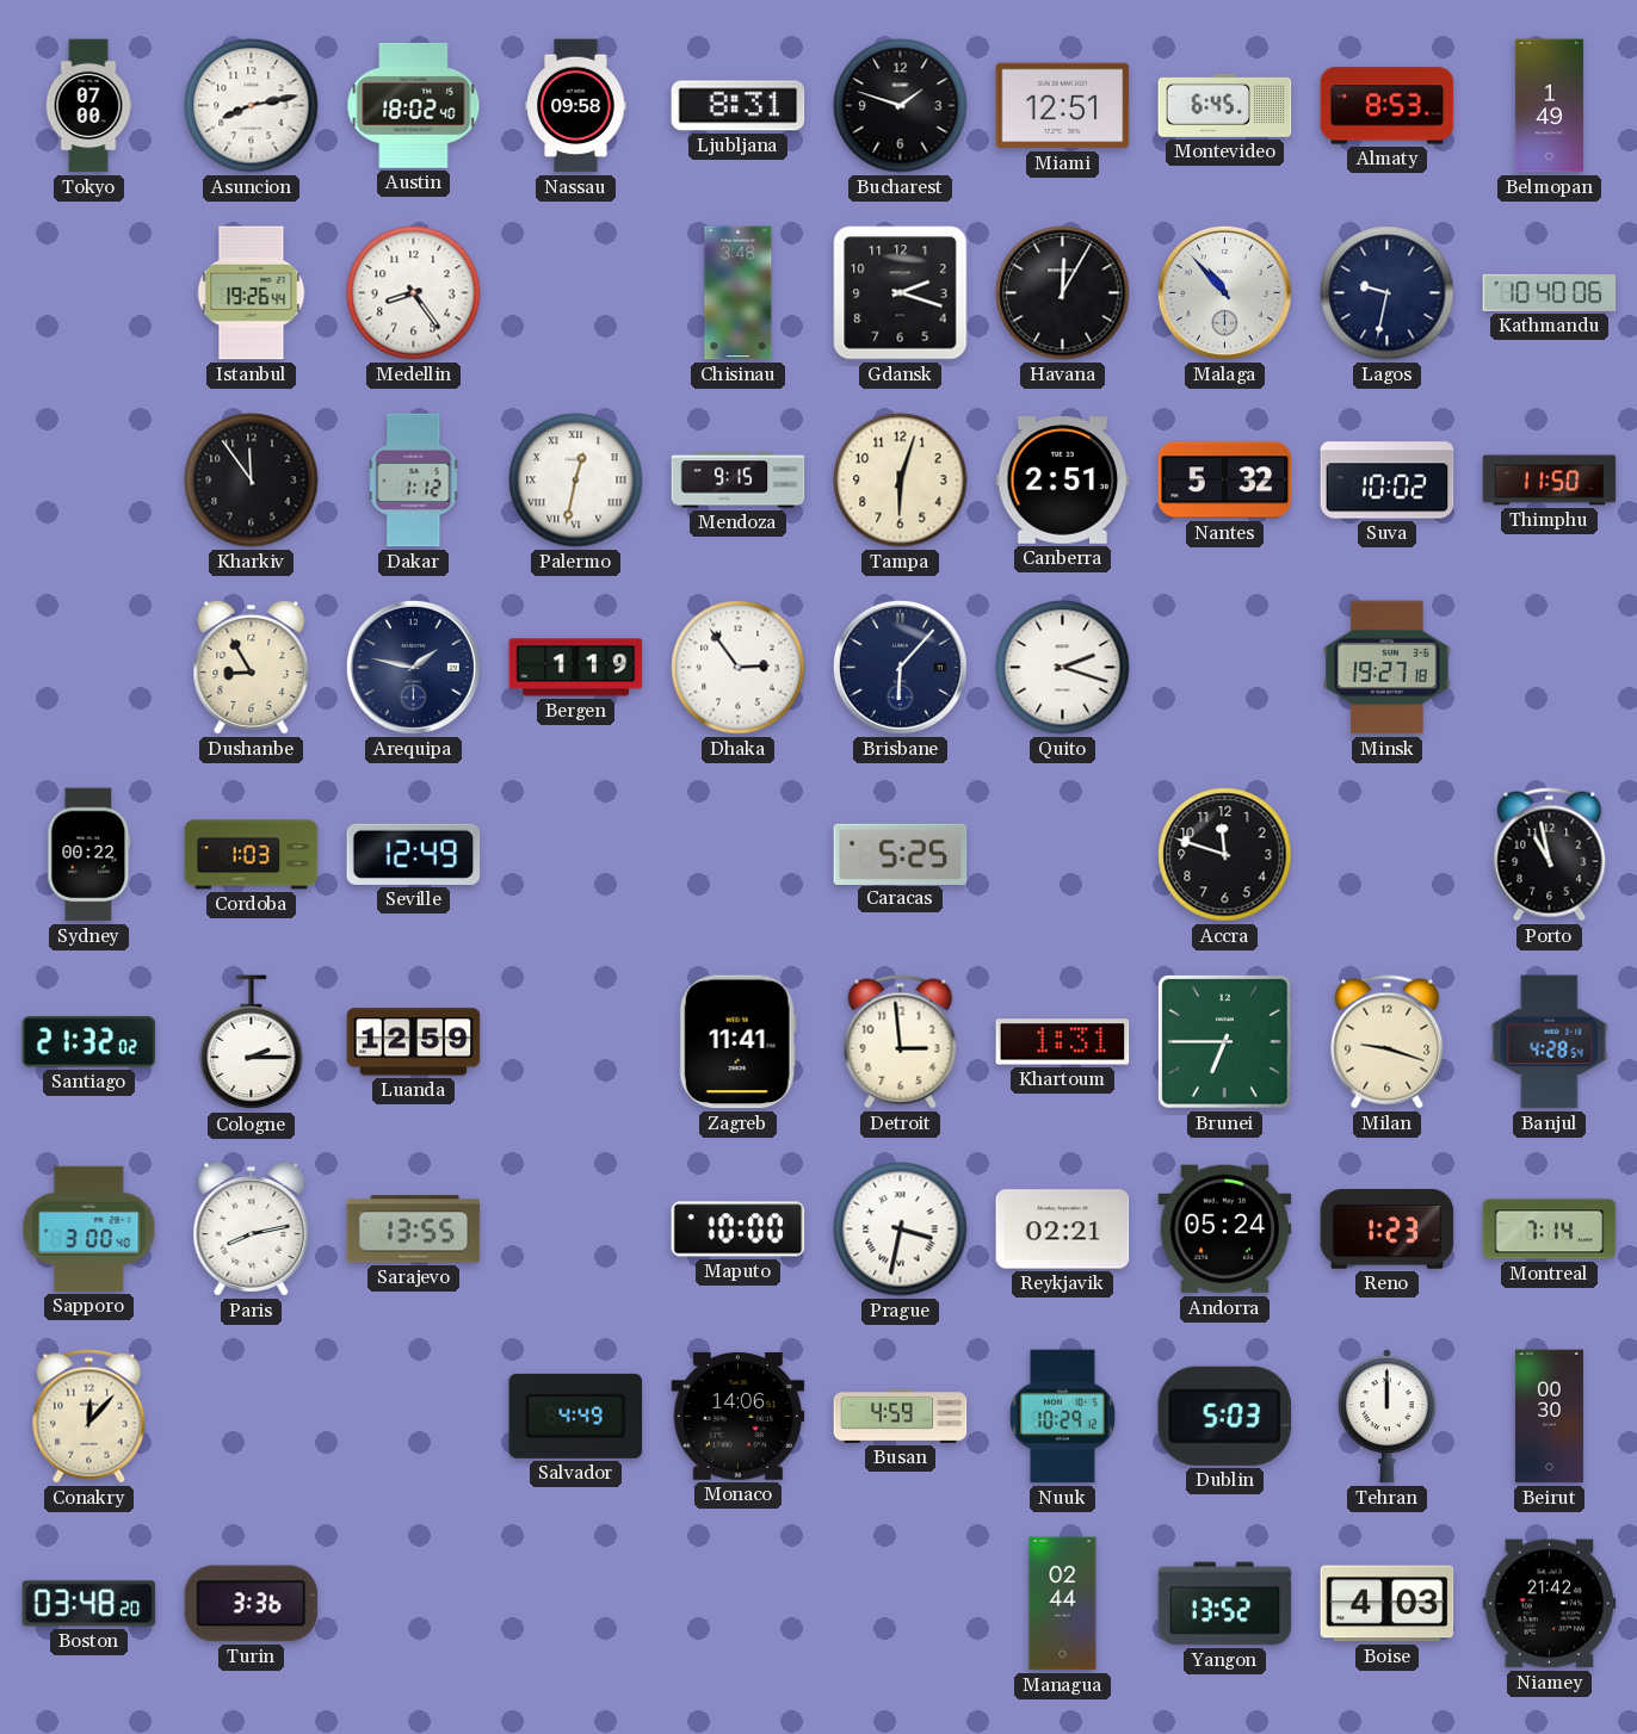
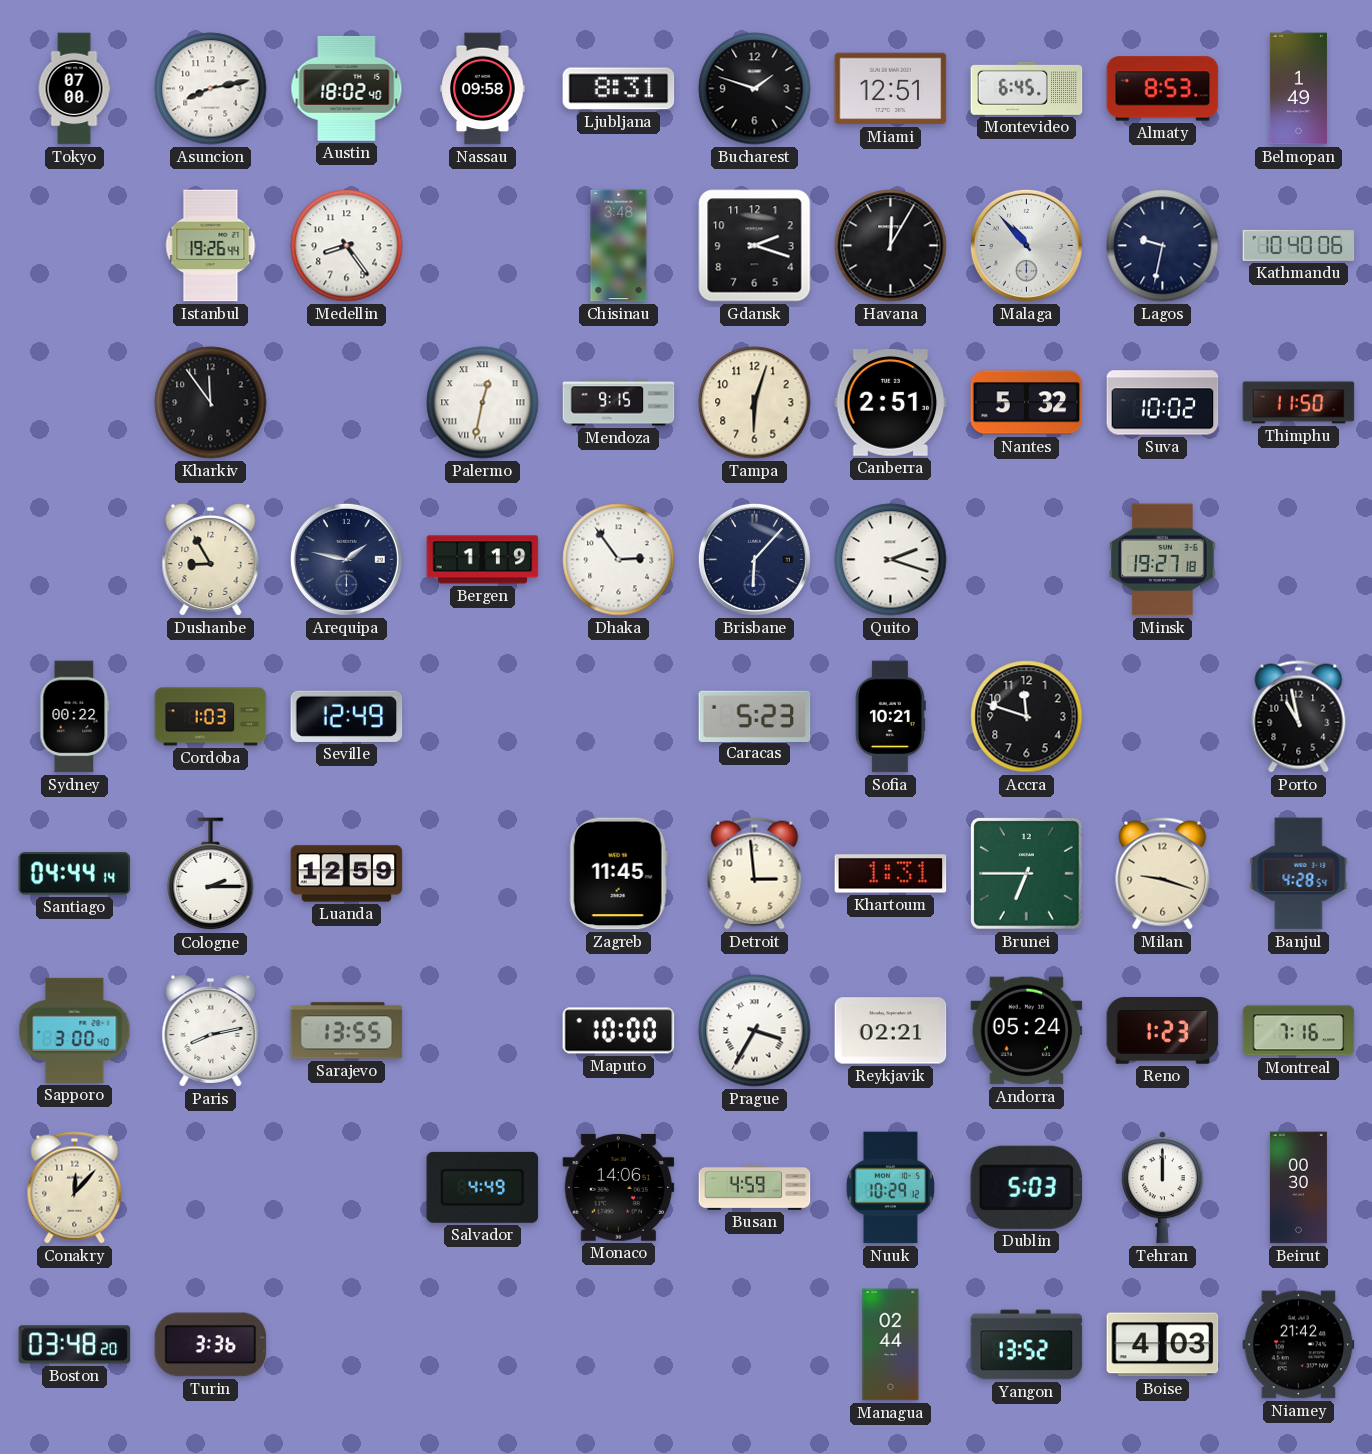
Dakar: 1:12 -> none (414, 481)
Caracas: 5:25 -> 5:23 (755, 716)
Sofia: none -> 10:21 (890, 717)
Santiago: 21:32 -> 04:44 (75, 874)
Zagreb: 11:41 -> 11:45 (618, 874)
Prague: 3:32 -> 3:35 (755, 1031)
Montreal: 7:14 -> 7:16 (1299, 1031)
